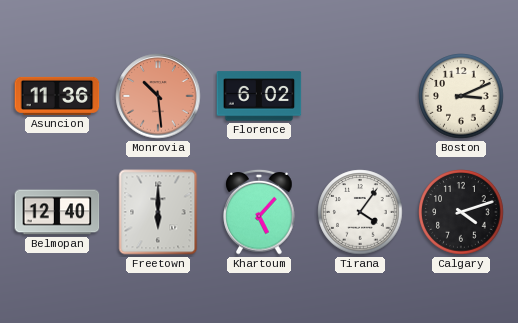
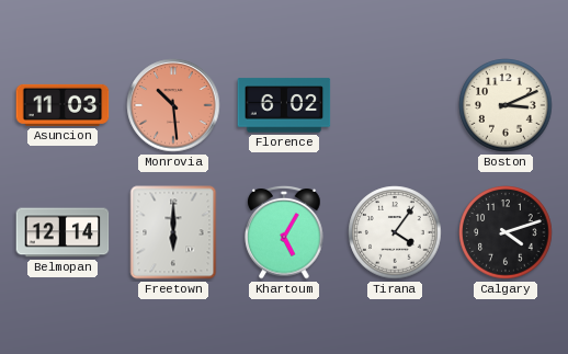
Asuncion: 11:36 -> 11:03 (63, 105)
Belmopan: 12:40 -> 12:14 (63, 232)
Khartoum: 5:07 -> 5:05 (284, 232)
